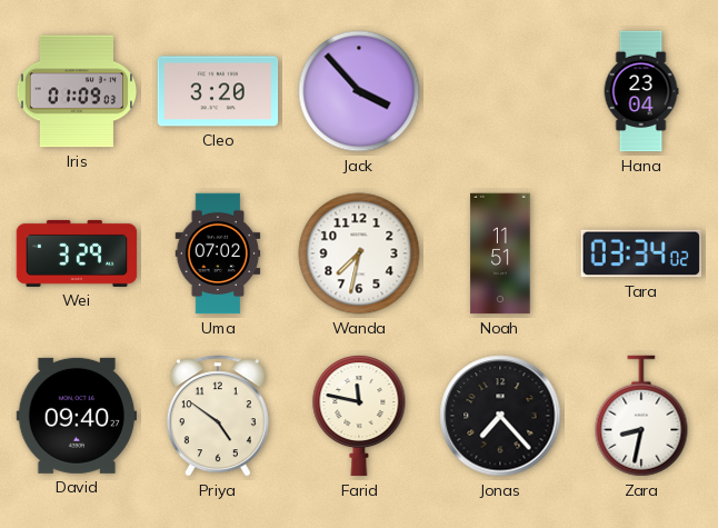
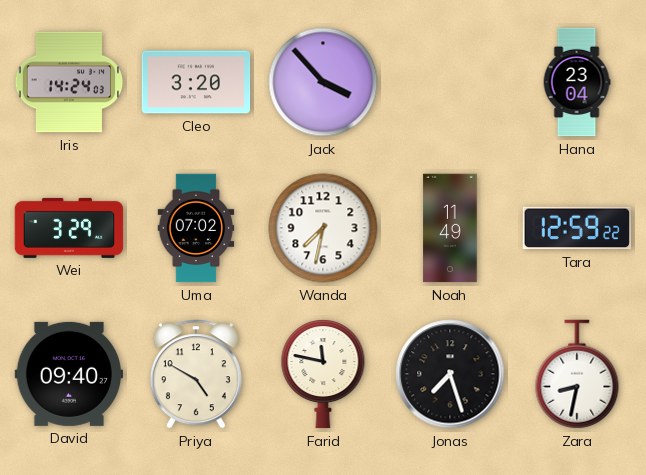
Iris: 01:09 -> 14:24 (69, 82)
Noah: 11:51 -> 11:49 (450, 228)
Tara: 03:34 -> 12:59 (577, 228)
Priya: 4:51 -> 4:50 (196, 374)
Jonas: 7:23 -> 7:27 (450, 374)
